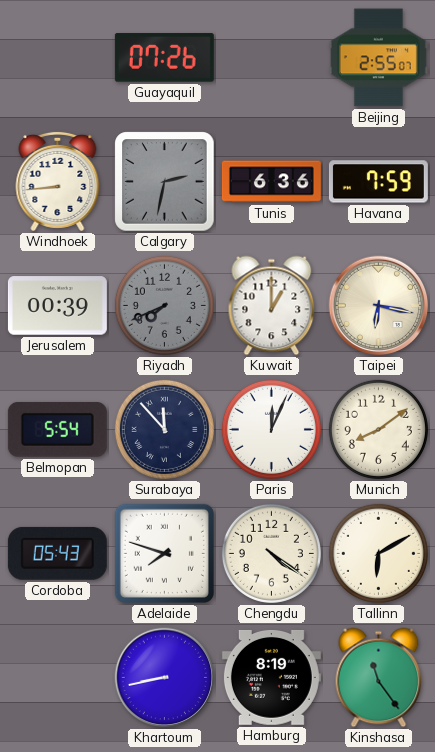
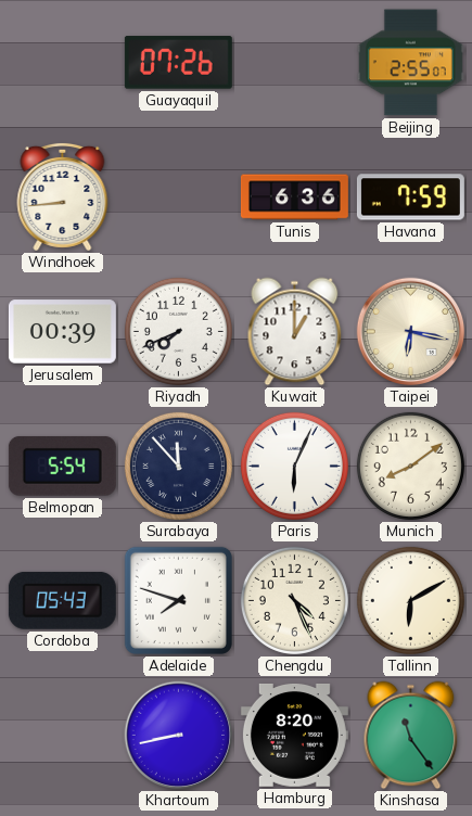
Calgary: 2:32 -> none (165, 182)
Riyadh dial: grey -> white (178, 331)
Paris: 12:04 -> 6:04 (294, 466)
Chengdu: 4:21 -> 4:26 (294, 600)
Hamburg: 8:19 -> 8:20 (294, 735)
